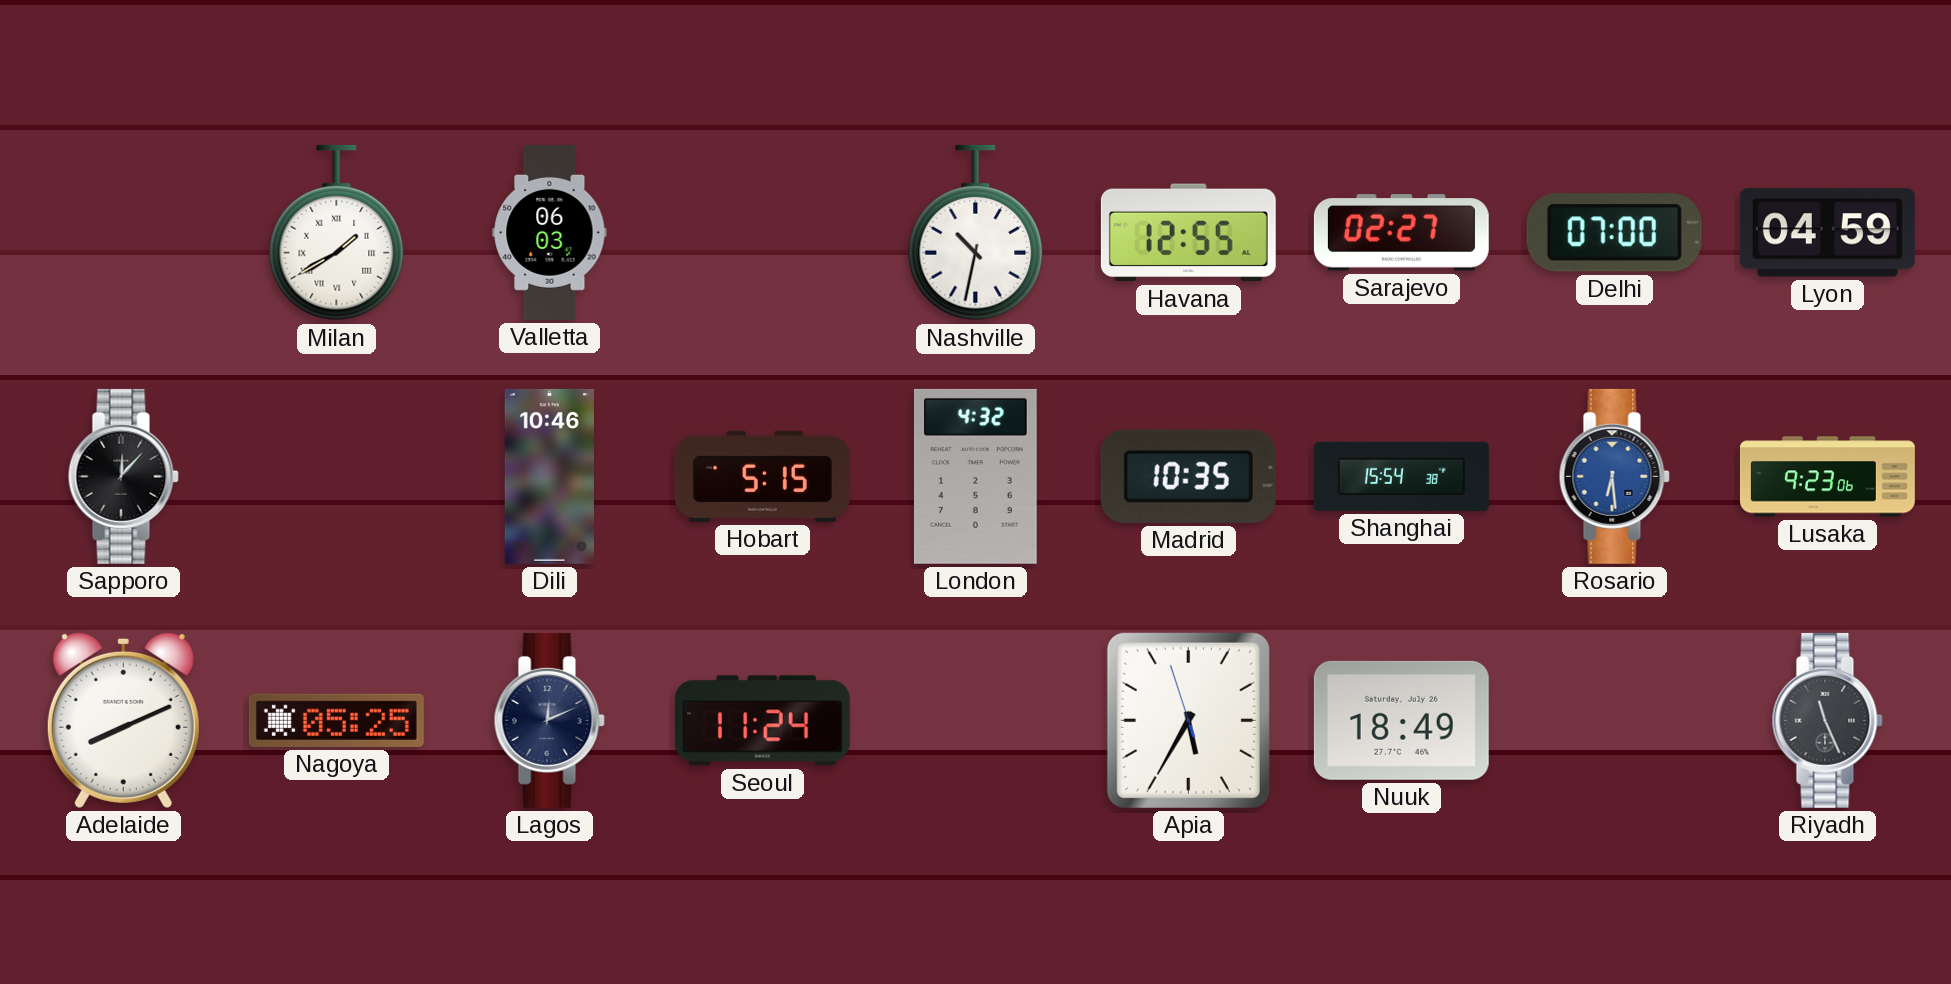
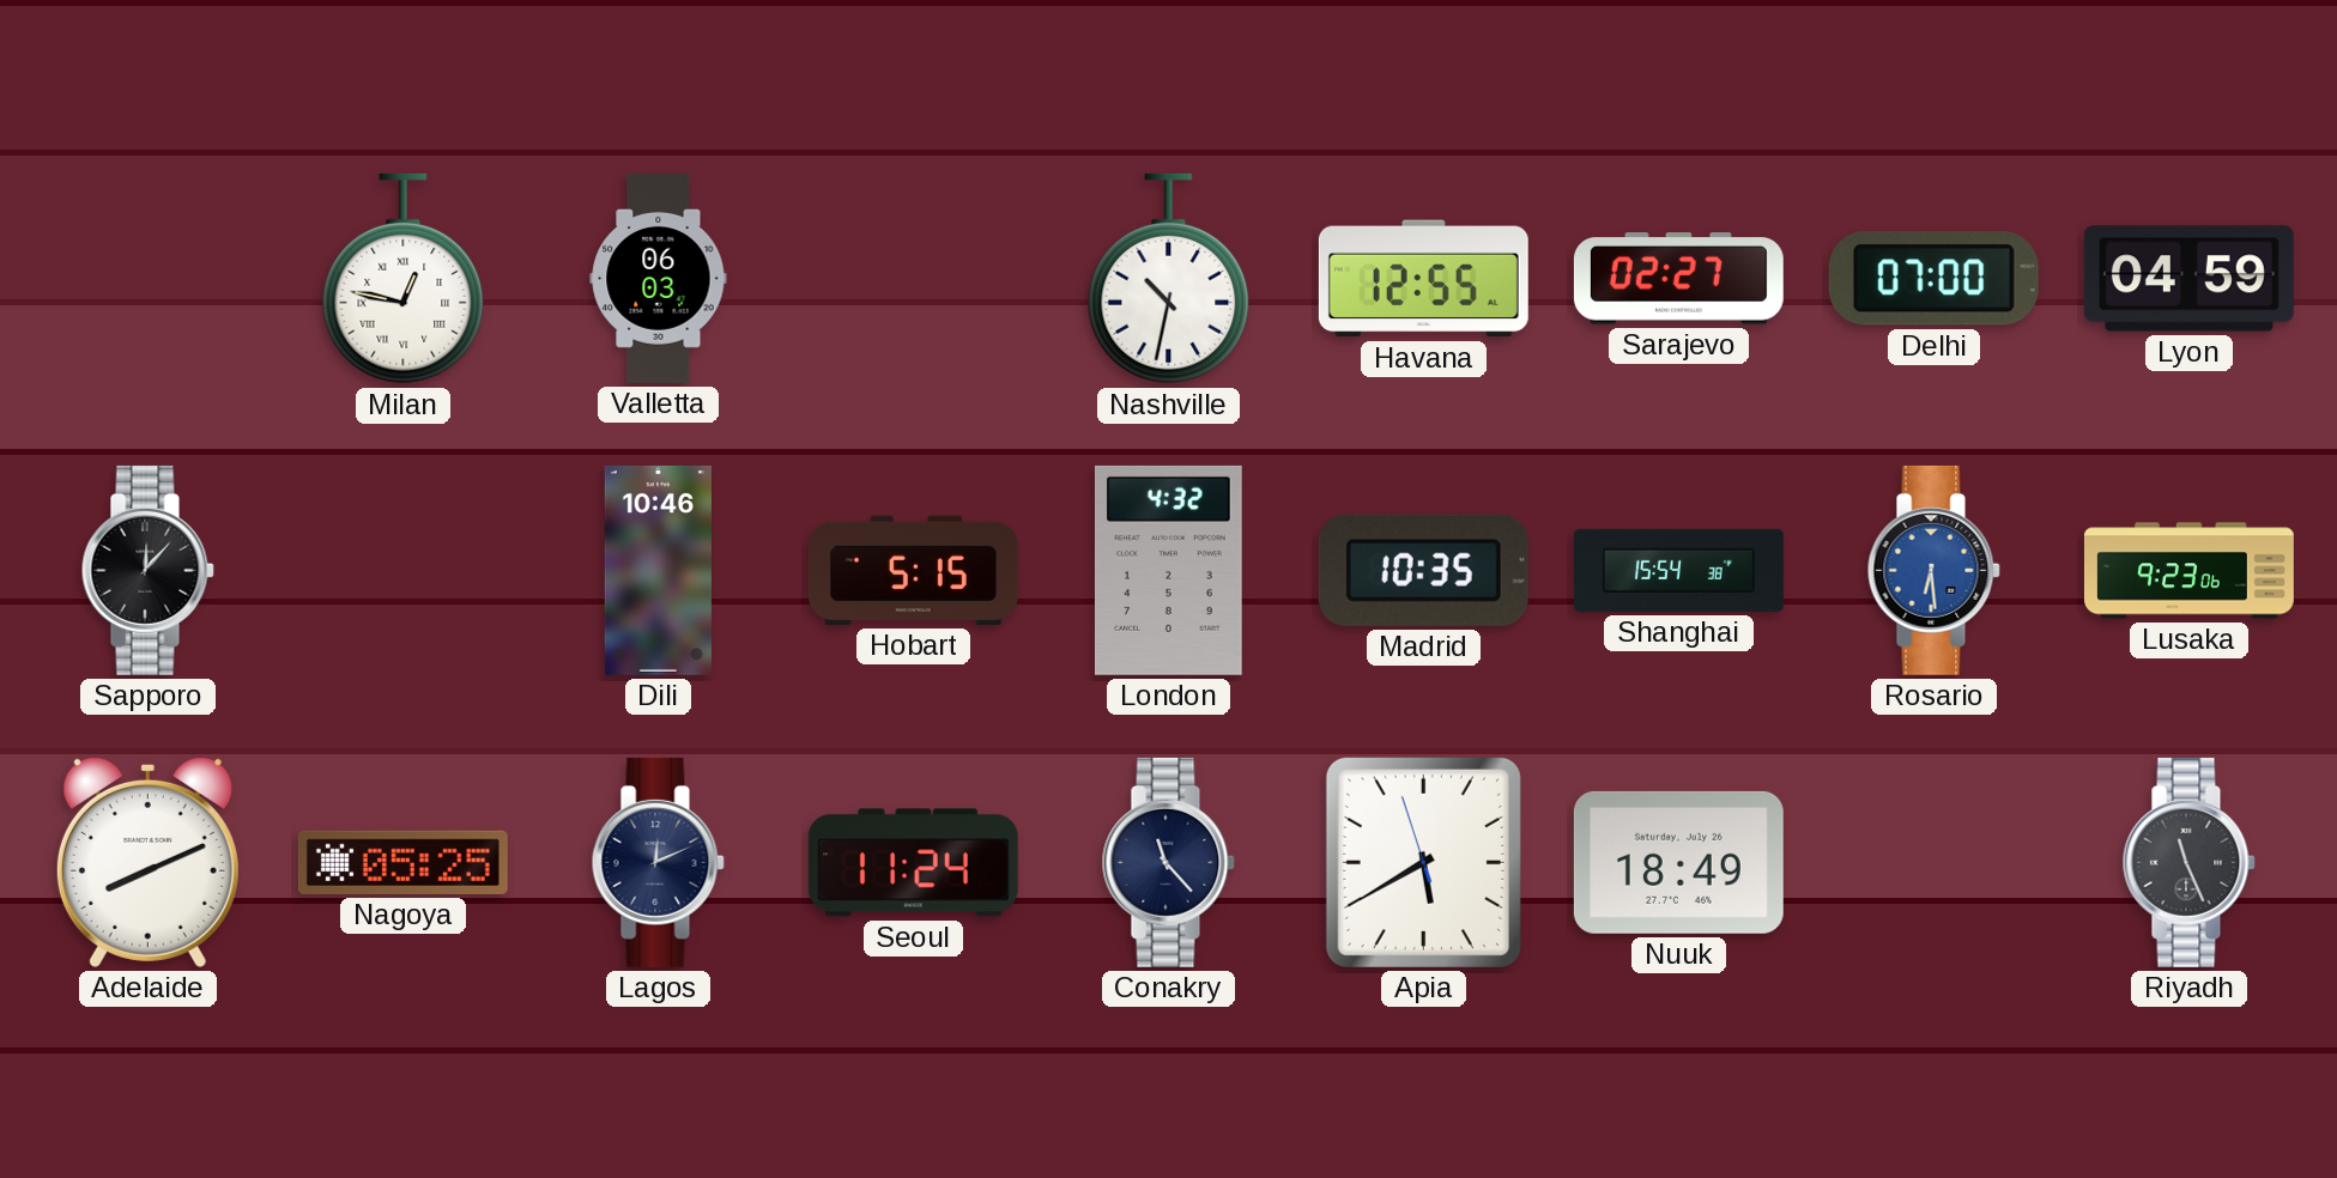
Milan: 1:40 -> 12:47 (404, 279)
Conakry: none -> 11:23 (1168, 862)
Apia: 5:34 -> 5:39 (1423, 862)
